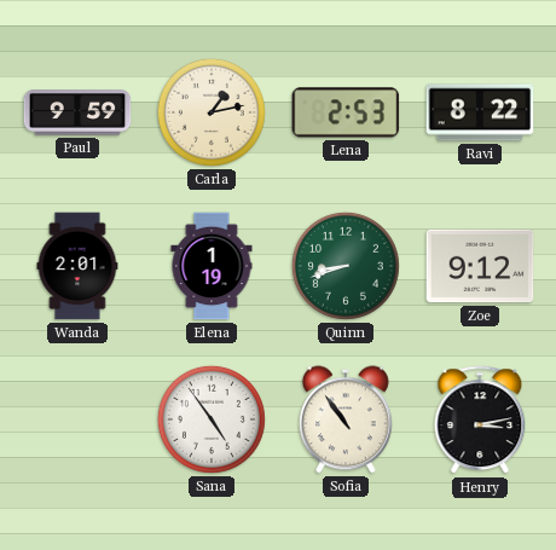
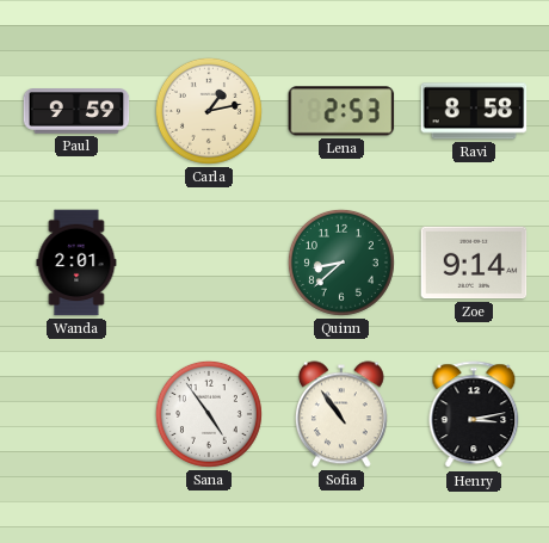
Ravi: 8:22 -> 8:58 (474, 111)
Elena: 1:19 -> none (212, 266)
Quinn: 8:42 -> 8:38 (341, 263)
Zoe: 9:12 -> 9:14 (474, 263)
